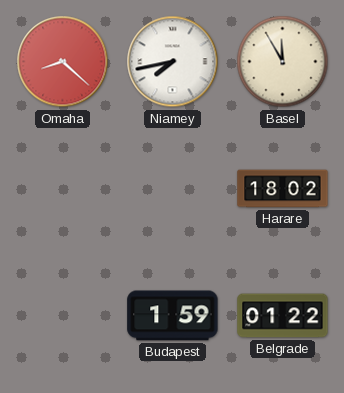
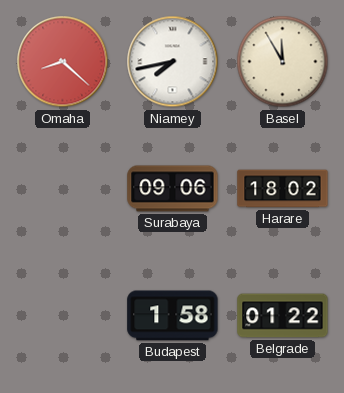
Surabaya: none -> 09:06 (173, 189)
Budapest: 1:59 -> 1:58 (173, 316)
